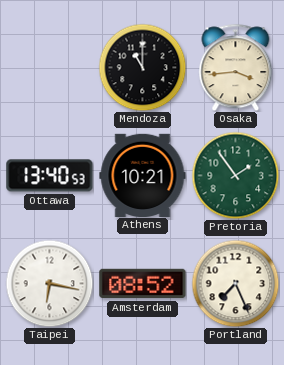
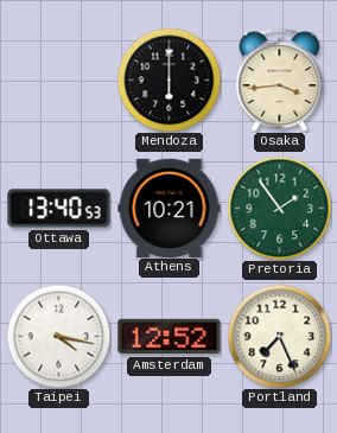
Mendoza: 11:00 -> 6:00 (168, 79)
Taipei: 6:17 -> 4:17 (58, 336)
Amsterdam: 08:52 -> 12:52 (170, 337)
